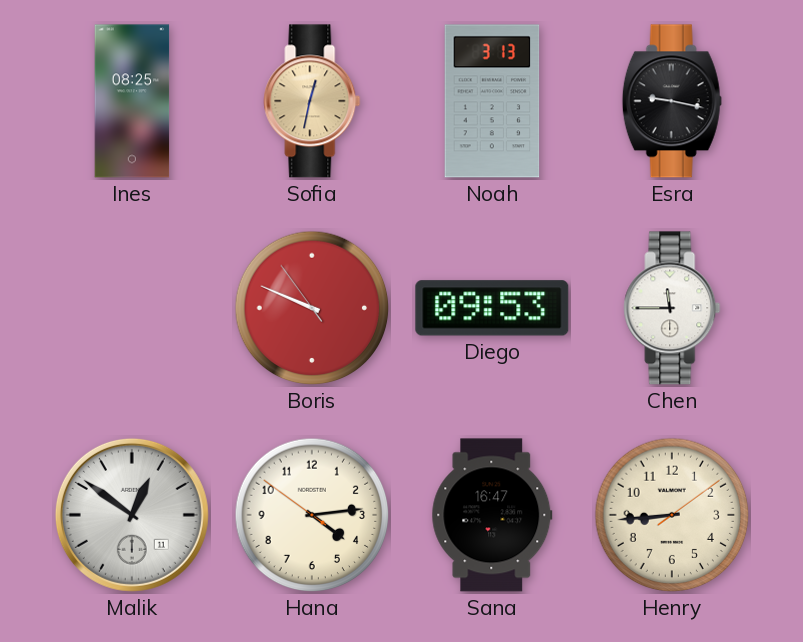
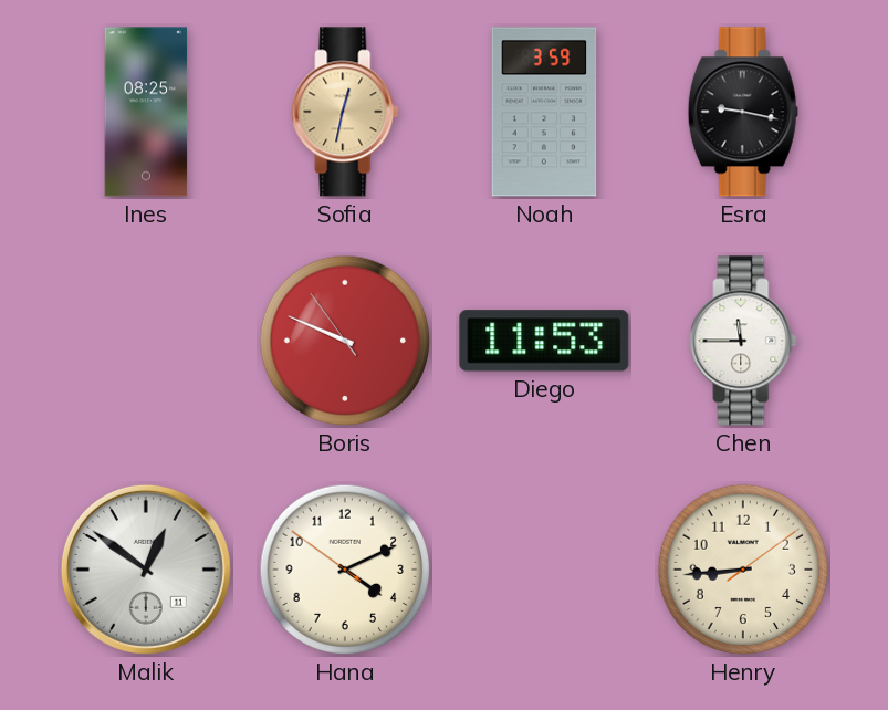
Noah: 3:13 -> 3:59 (544, 112)
Diego: 09:53 -> 11:53 (544, 341)
Hana: 4:13 -> 4:10 (345, 570)
Sana: 16:47 -> none (492, 515)
